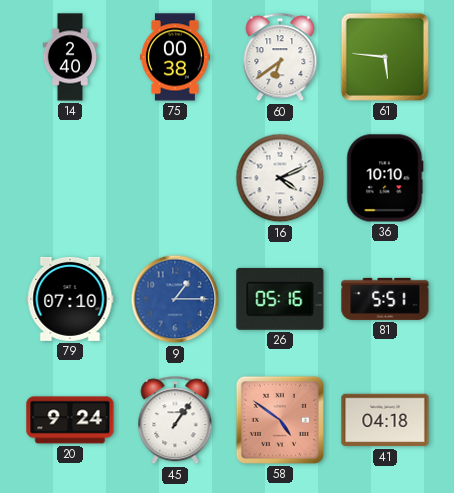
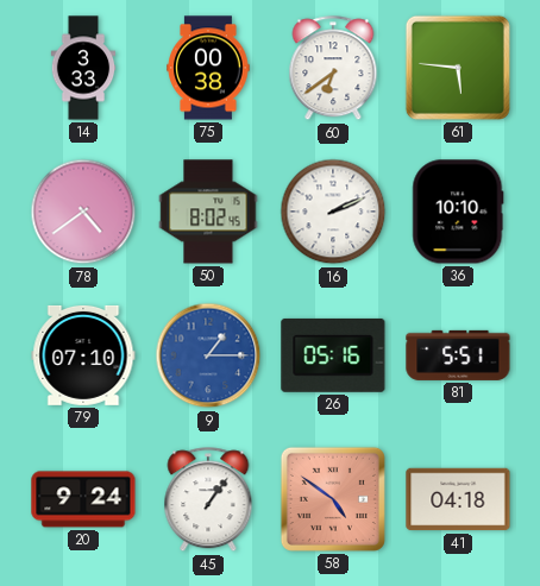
14: 2:40 -> 3:33 (83, 68)
78: none -> 4:39 (83, 212)
50: none -> 8:02 (208, 212)
16: 4:11 -> 2:11 (333, 212)
